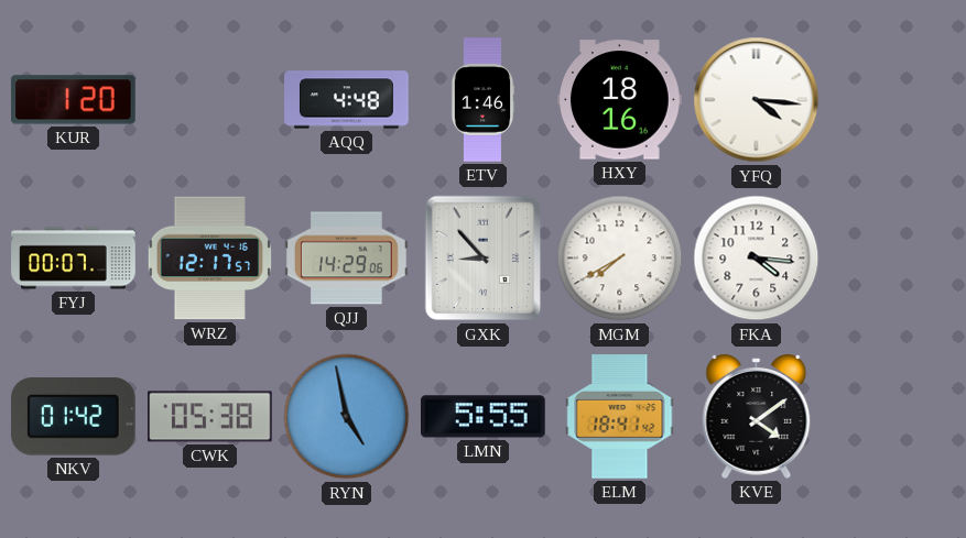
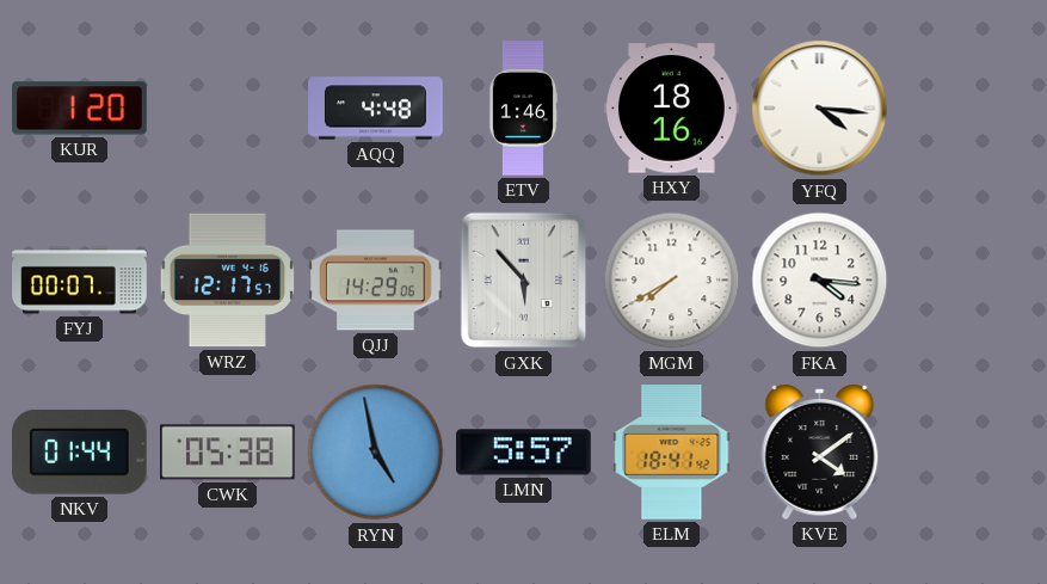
GXK: 8:53 -> 5:53 (524, 281)
NKV: 01:42 -> 01:44 (79, 453)
LMN: 5:55 -> 5:57 (524, 453)
